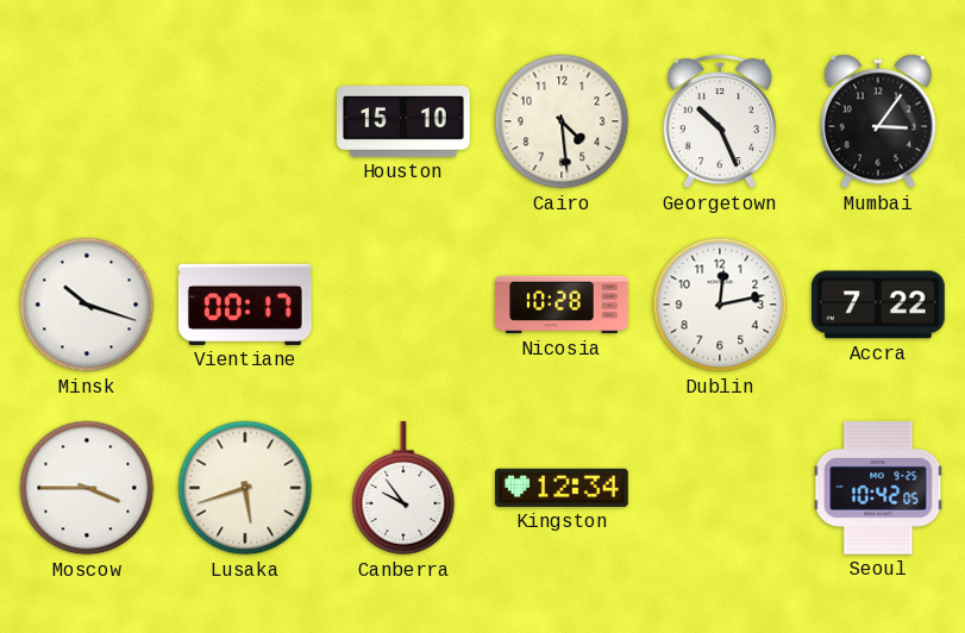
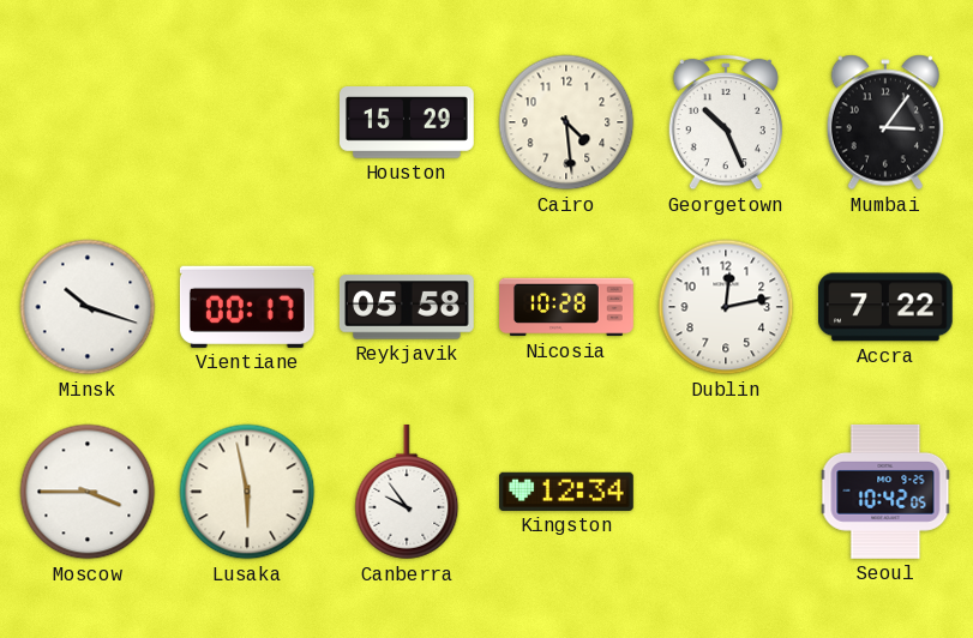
Houston: 15:10 -> 15:29 (408, 124)
Reykjavik: none -> 05:58 (407, 307)
Lusaka: 5:42 -> 5:58 (247, 492)
